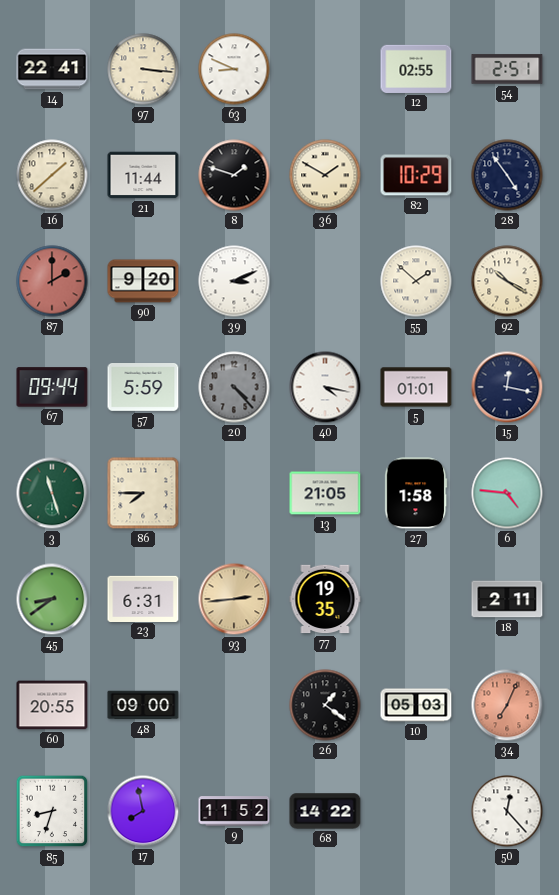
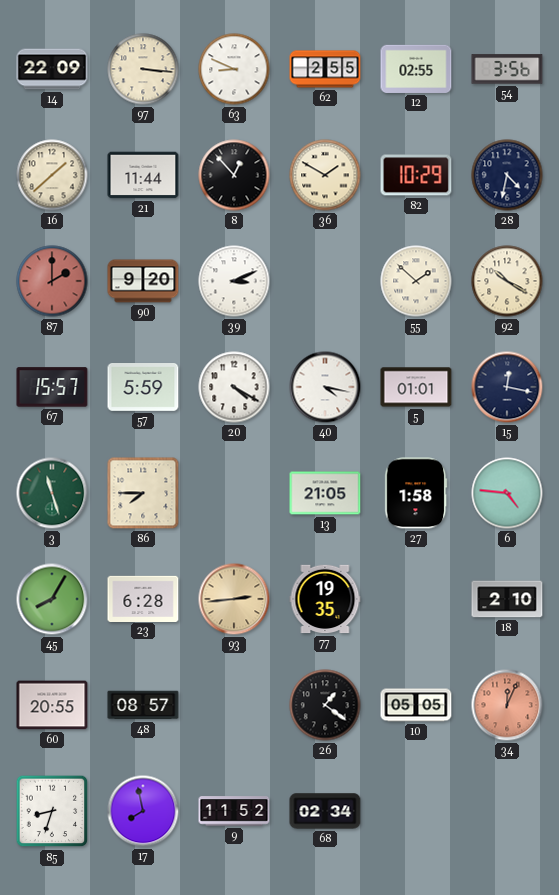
14: 22:41 -> 22:09 (52, 69)
62: none -> 2:55 (325, 69)
54: 2:51 -> 3:56 (507, 69)
8: 1:48 -> 12:53 (234, 175)
28: 4:54 -> 4:32 (507, 175)
67: 09:44 -> 15:57 (52, 387)
20: 4:23 -> 4:20 (234, 387)
20 dial: grey -> white (234, 387)
45: 8:39 -> 8:05 (52, 599)
23: 6:31 -> 6:28 (143, 598)
18: 2:11 -> 2:10 (507, 599)
48: 09:00 -> 08:57 (143, 705)
10: 05:03 -> 05:05 (416, 705)
34: 7:04 -> 12:04 (507, 705)
68: 14:22 -> 02:34 (325, 811)
50: 12:23 -> none (507, 811)
